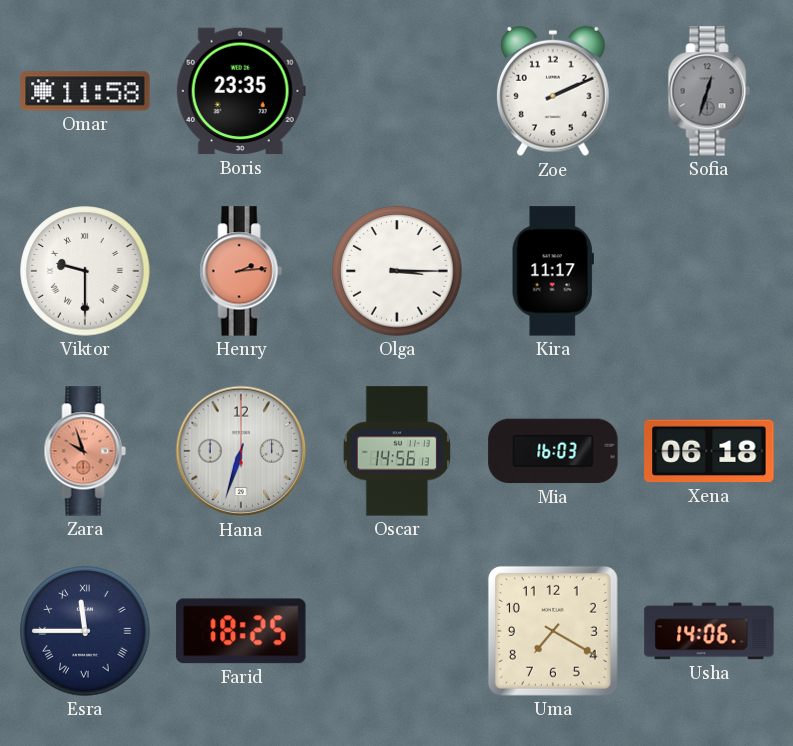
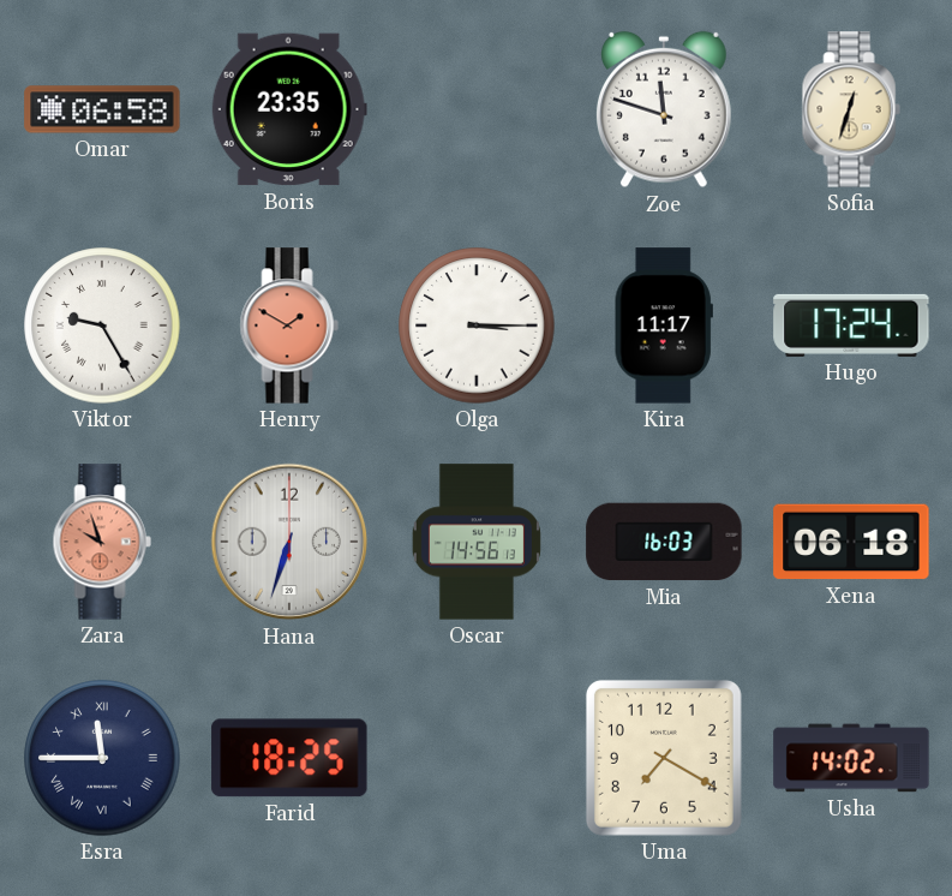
Omar: 11:58 -> 06:58 (102, 109)
Zoe: 2:11 -> 11:48 (665, 109)
Sofia dial: grey -> cream (851, 109)
Viktor: 9:30 -> 9:25 (102, 325)
Henry: 2:14 -> 1:50 (289, 325)
Hugo: none -> 17:24 (851, 325)
Usha: 14:06 -> 14:02 (851, 758)
